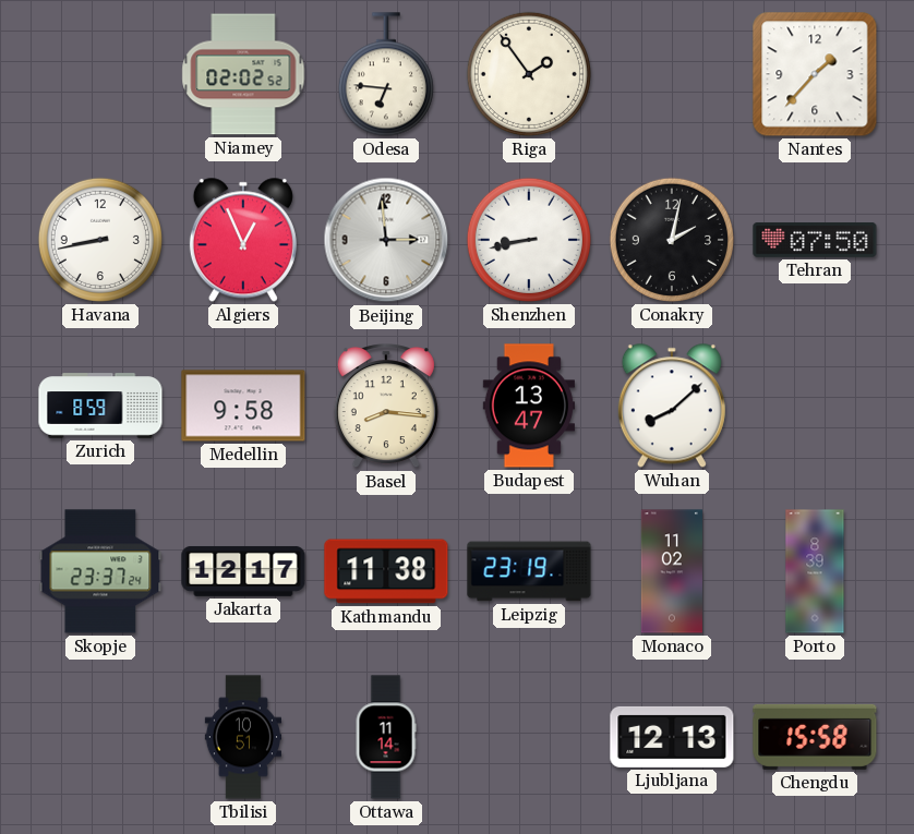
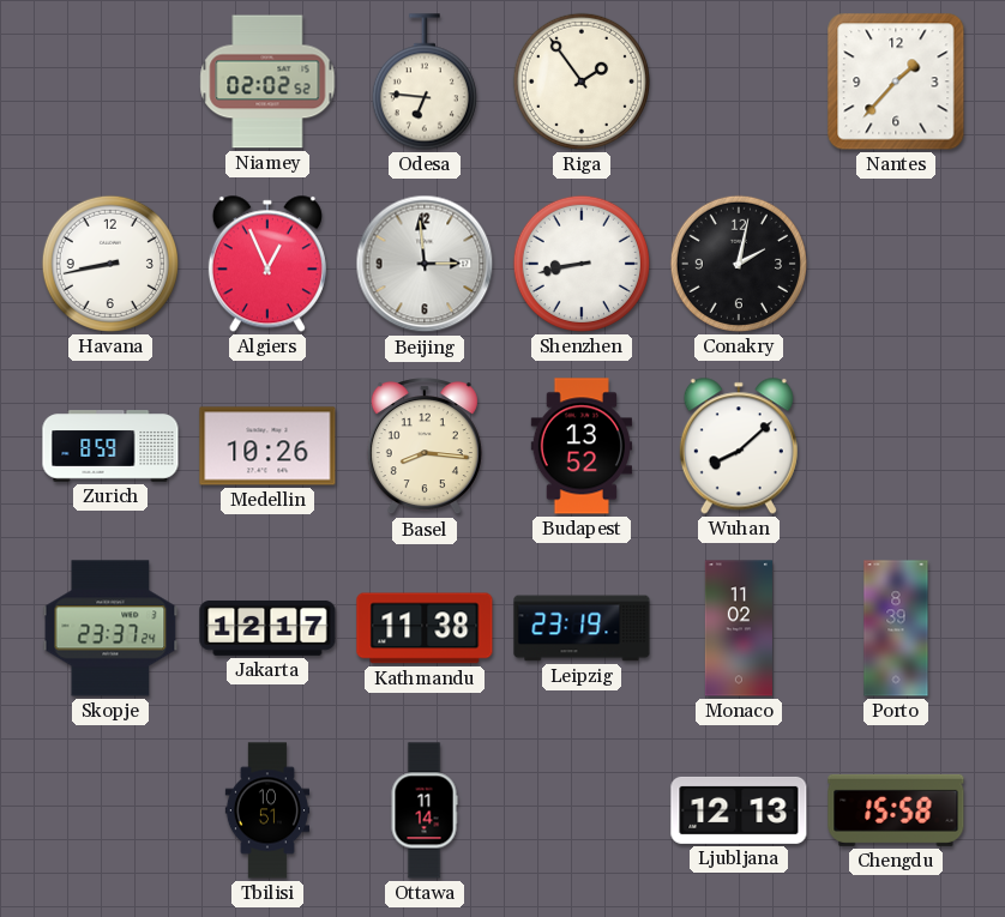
Tehran: 07:50 -> none (815, 241)
Medellin: 9:58 -> 10:26 (267, 446)
Budapest: 13:47 -> 13:52 (580, 446)
